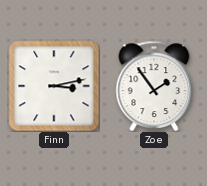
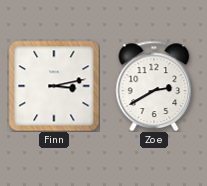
Zoe: 1:54 -> 2:40 (154, 85)
